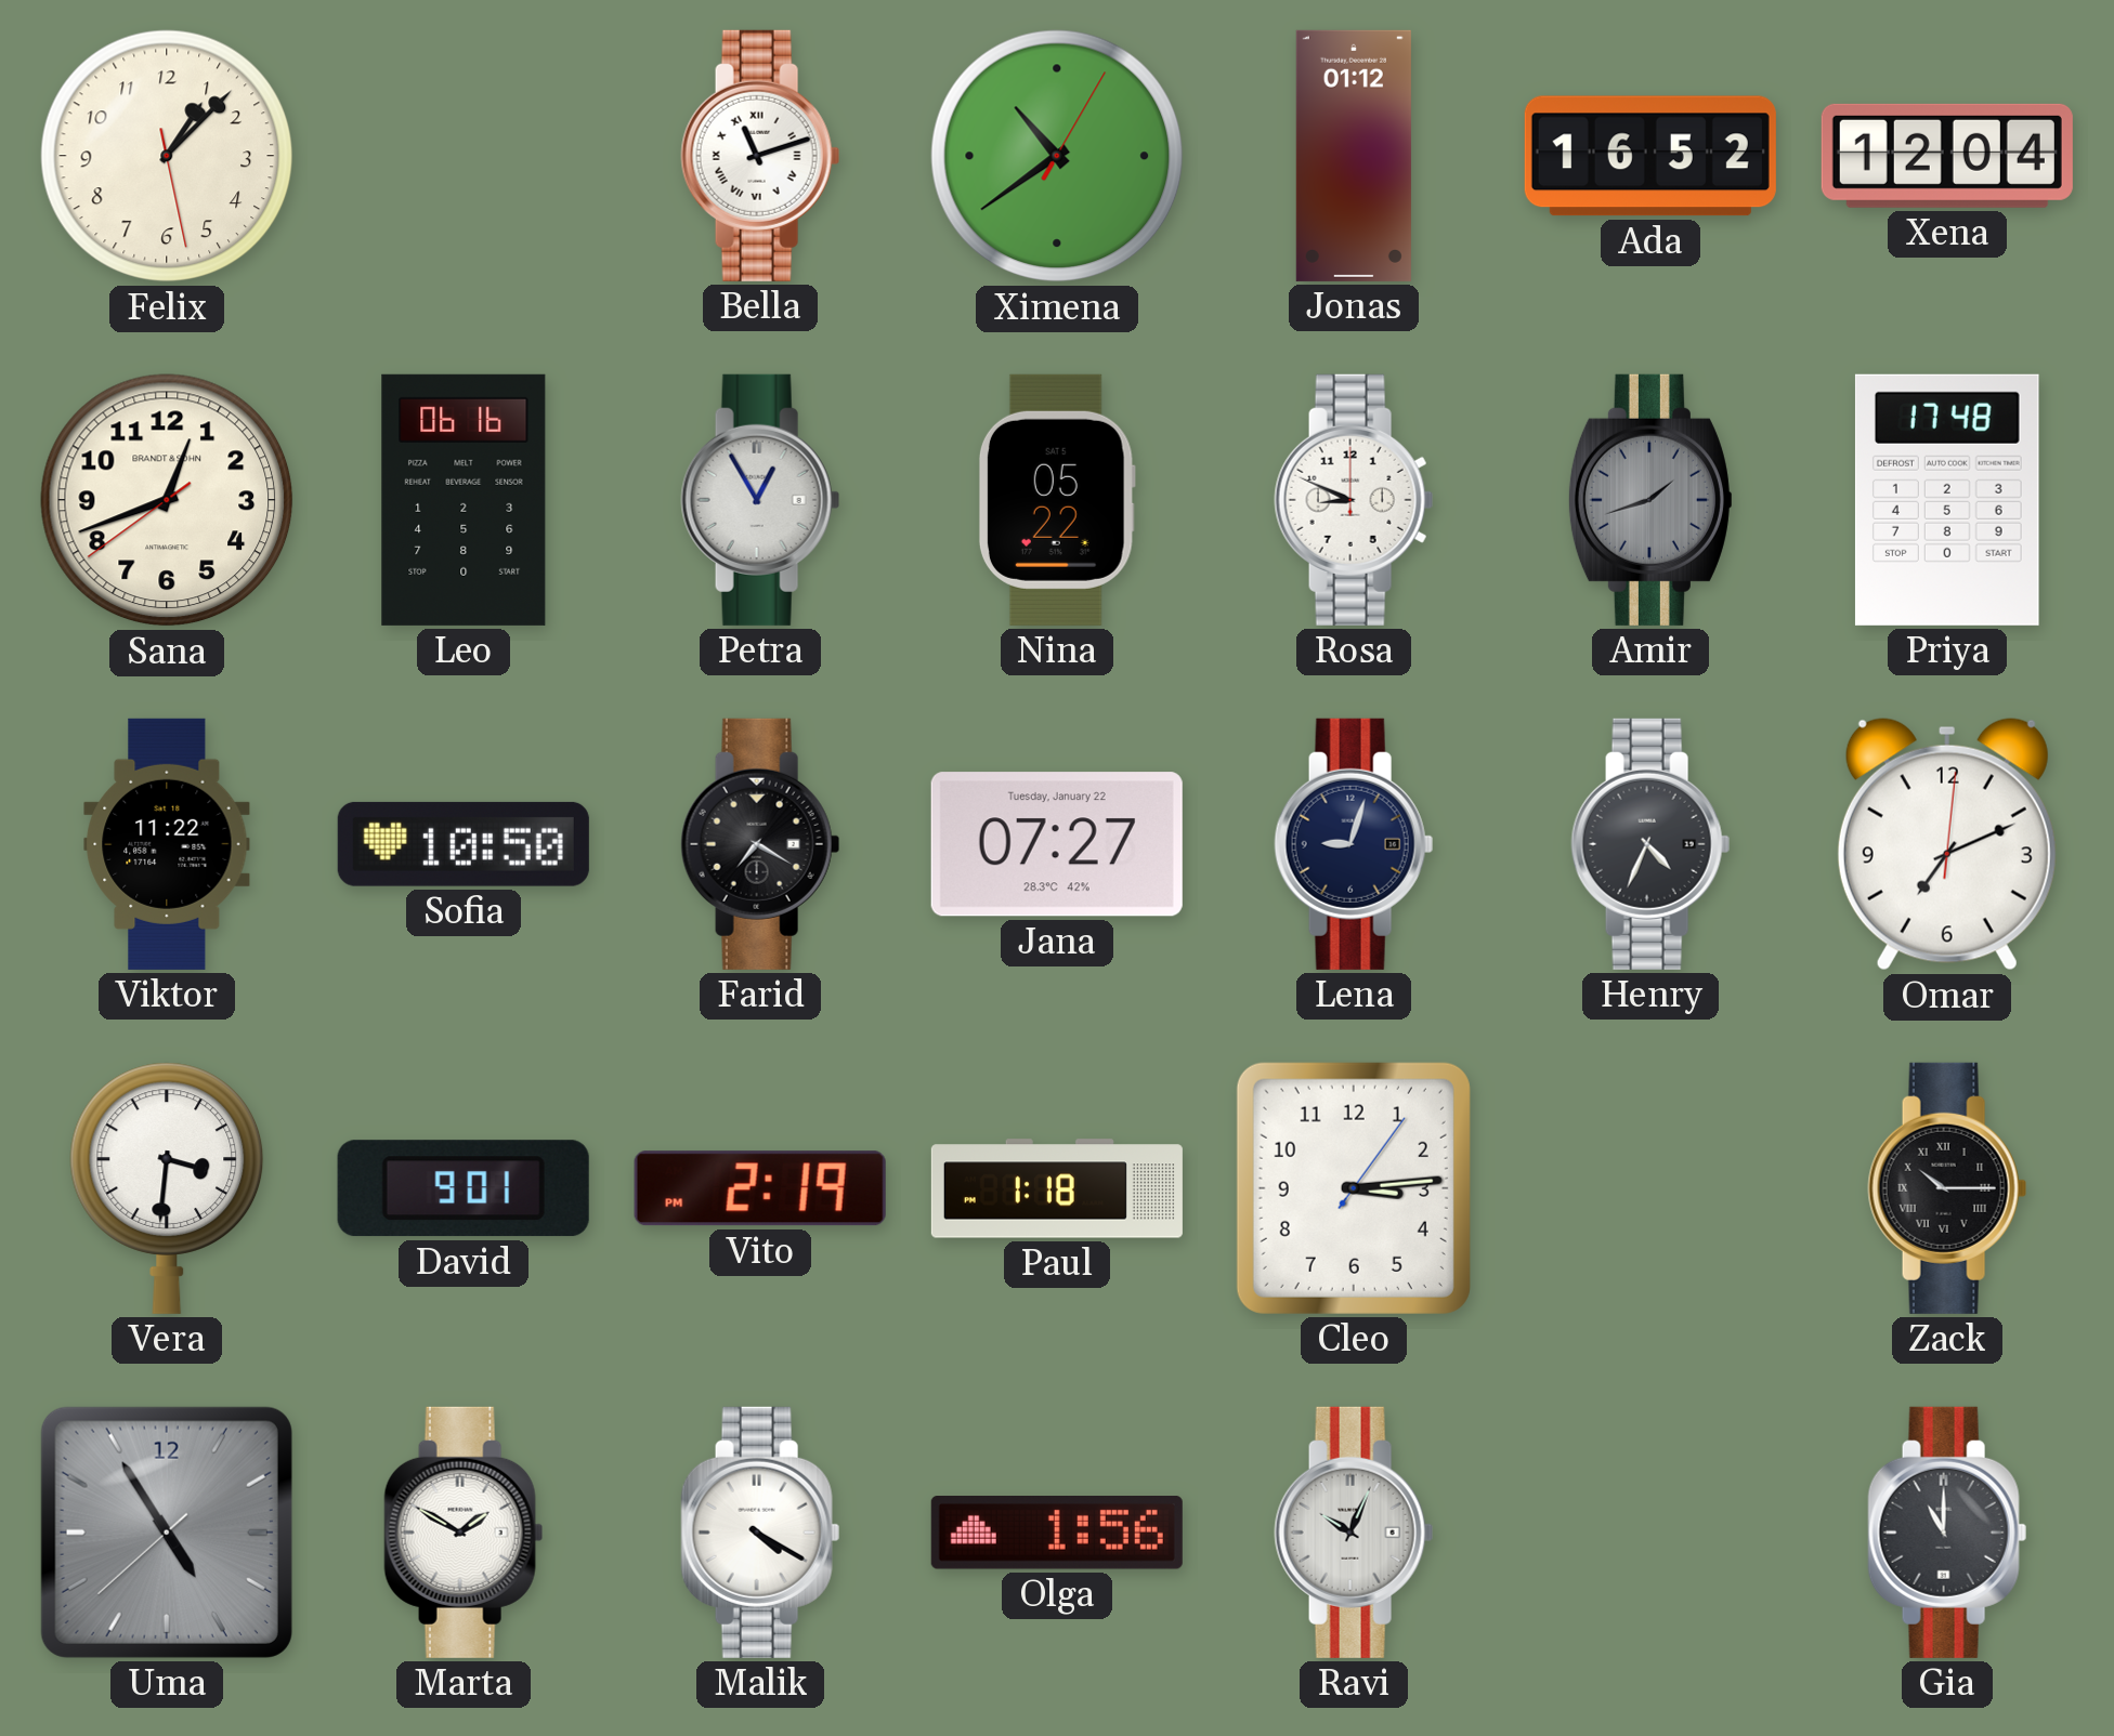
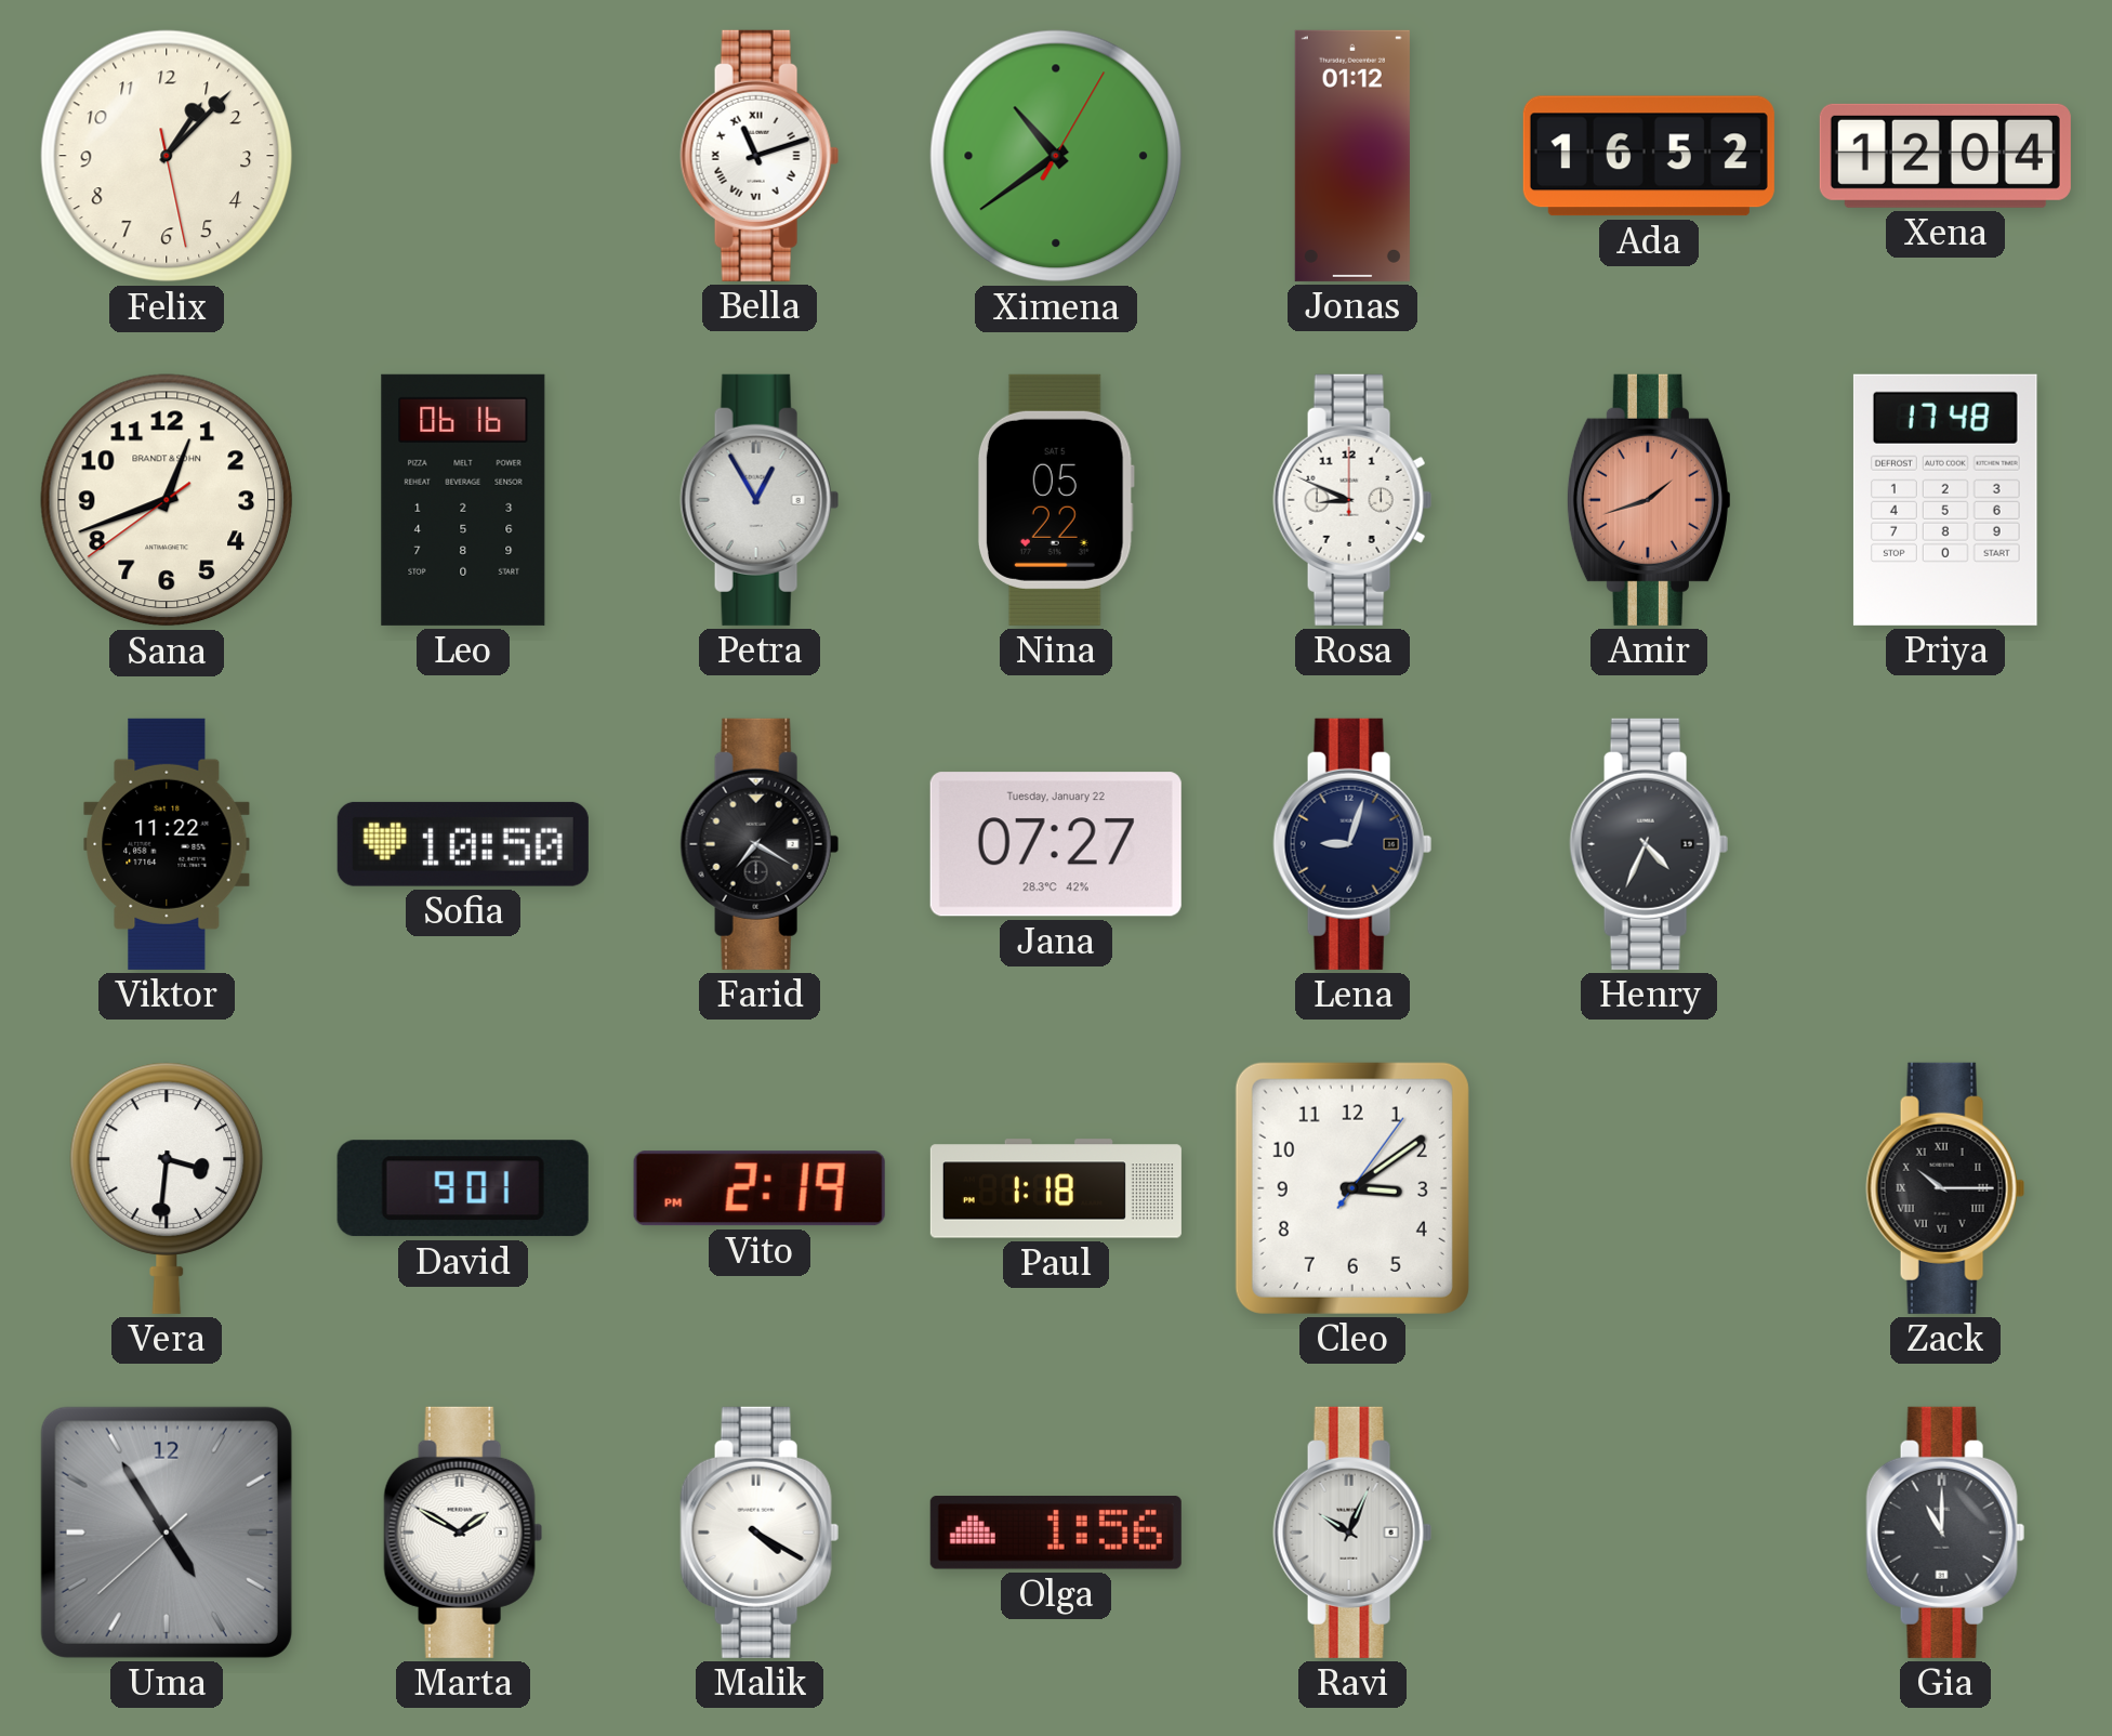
Amir dial: grey -> salmon (1649, 500)
Omar: 7:11 -> none (1947, 844)
Cleo: 3:14 -> 3:09 (1352, 1188)
